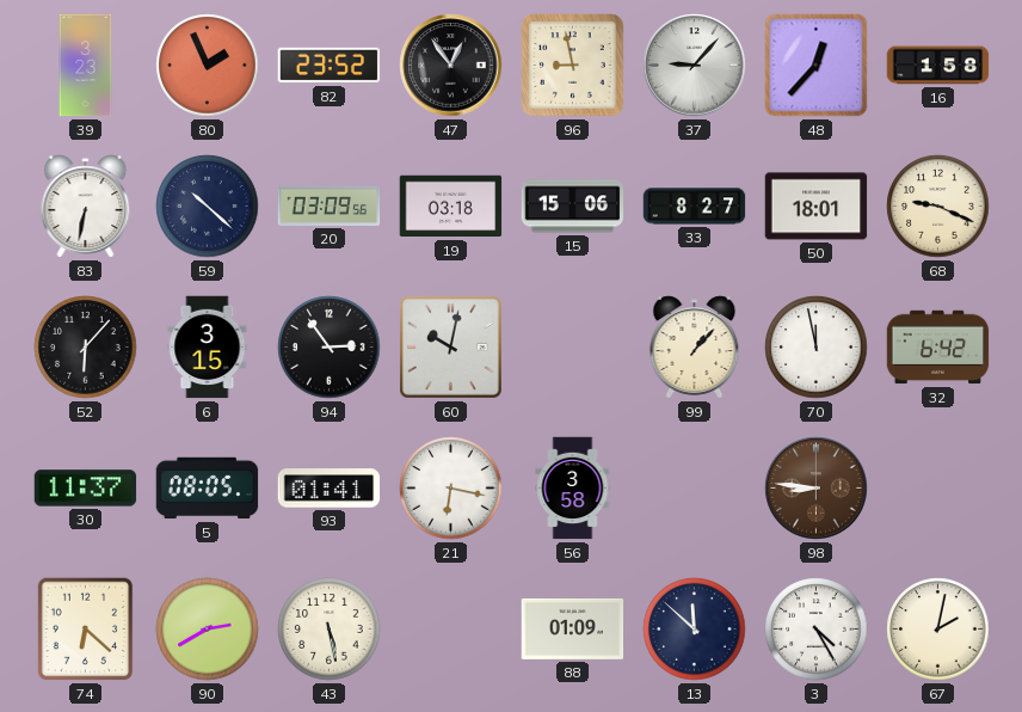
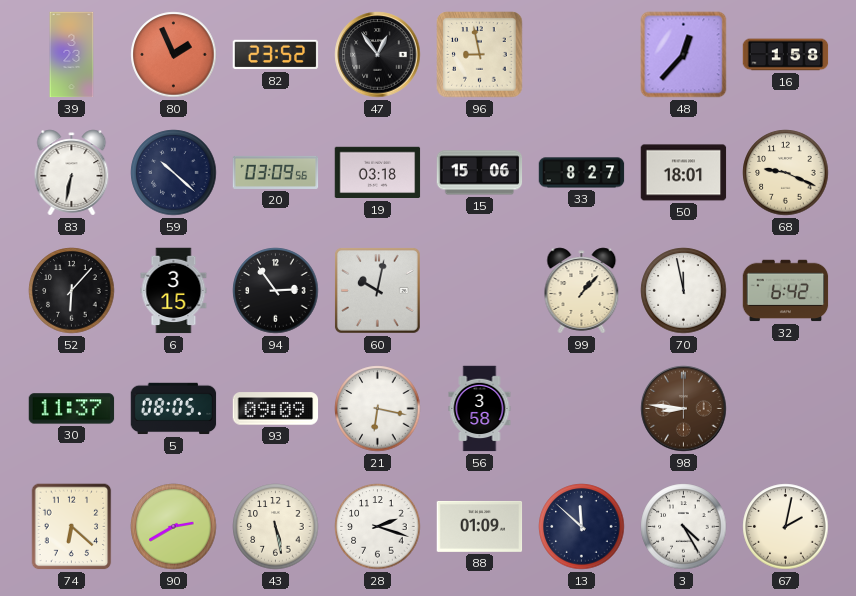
37: 9:07 -> none (695, 66)
93: 01:41 -> 09:09 (276, 409)
28: none -> 2:18 (378, 527)
